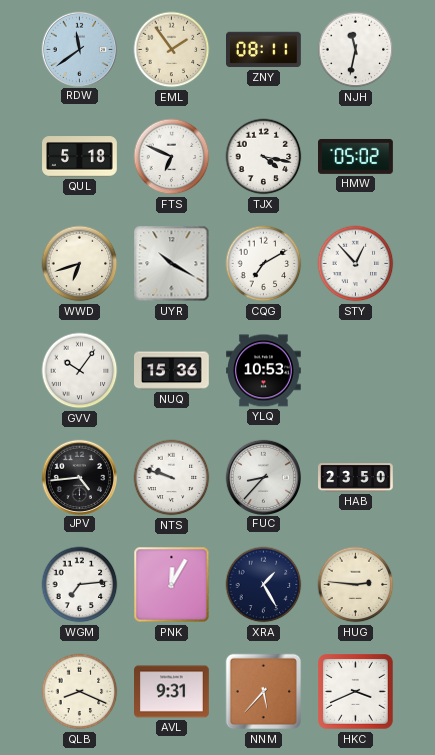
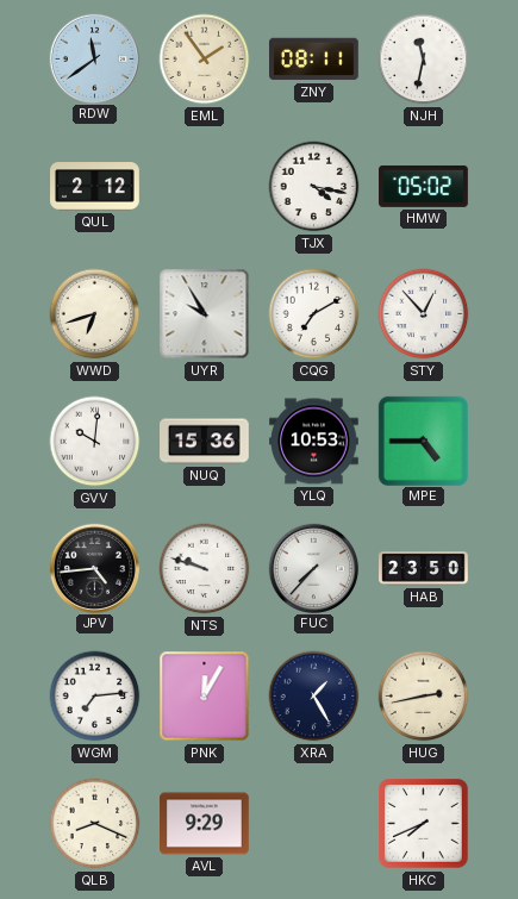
QUL: 5:18 -> 2:12 (95, 187)
FTS: 6:49 -> none (172, 157)
UYR: 10:20 -> 9:55 (205, 314)
GVV: 10:06 -> 10:01 (95, 442)
MPE: none -> 4:45 (423, 441)
FUC: 8:37 -> 7:37 (313, 568)
HUG: 2:46 -> 2:43 (424, 697)
AVL: 9:31 -> 9:29 (205, 824)
NNM: 5:37 -> none (264, 692)
HKC: 3:41 -> 7:41 (424, 824)
